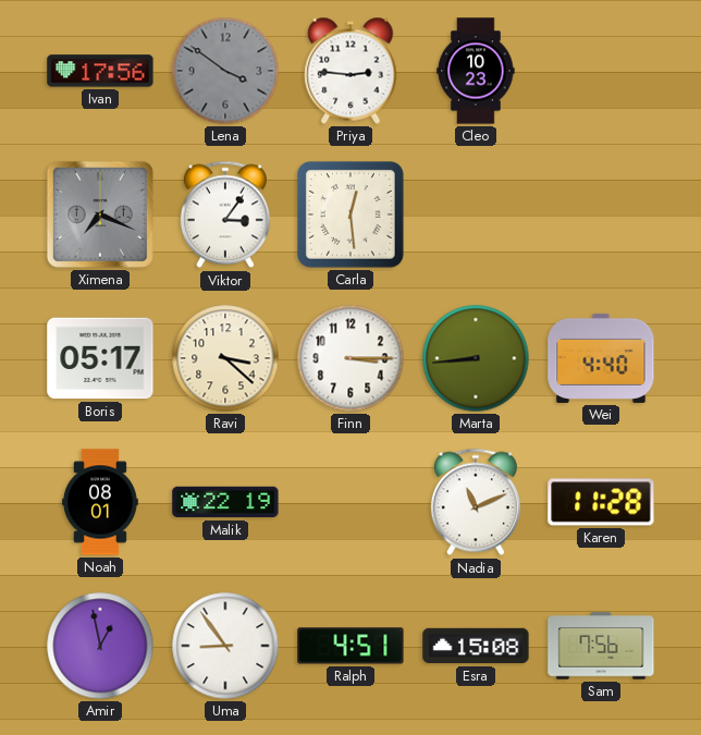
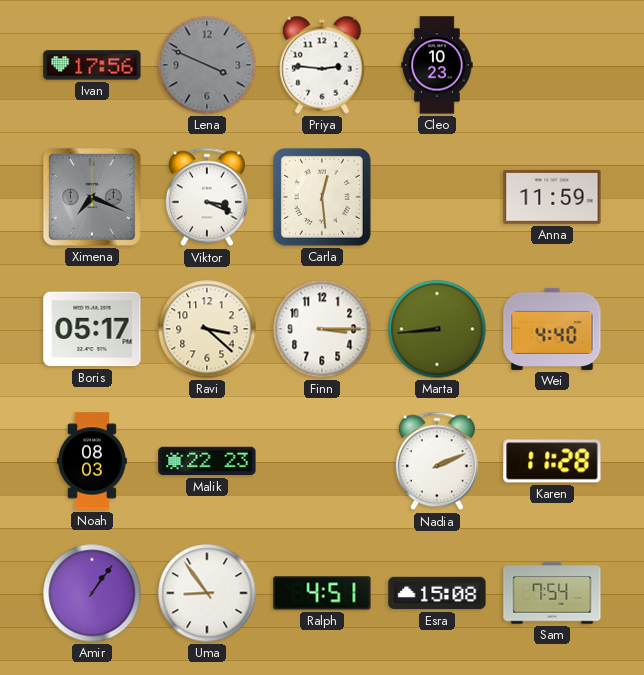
Lena: 3:51 -> 3:49 (207, 65)
Viktor: 3:06 -> 3:19 (207, 197)
Anna: none -> 11:59 (552, 197)
Noah: 08:01 -> 08:03 (92, 461)
Malik: 22:19 -> 22:23 (207, 461)
Nadia: 11:11 -> 2:11 (437, 461)
Amir: 12:58 -> 1:06 (92, 593)
Sam: 7:56 -> 7:54 (552, 593)
